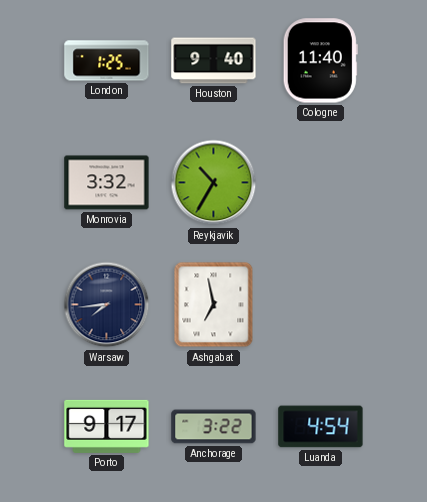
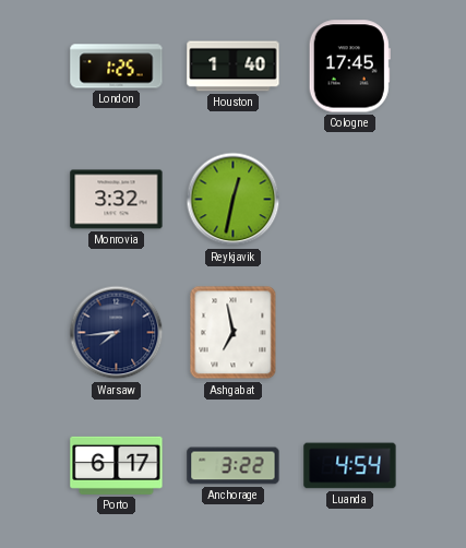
Houston: 9:40 -> 1:40 (234, 67)
Cologne: 11:40 -> 17:45 (349, 67)
Reykjavik: 10:35 -> 12:32 (234, 200)
Porto: 9:17 -> 6:17 (117, 465)
